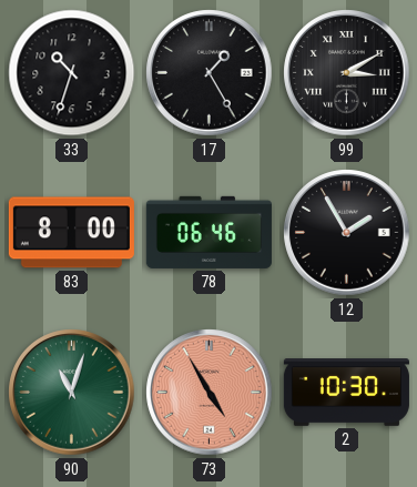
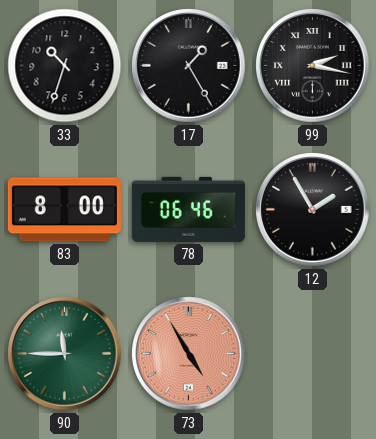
99: 3:10 -> 2:17 (313, 66)
90: 11:03 -> 11:45 (65, 354)
2: 10:30 -> none (346, 393)
